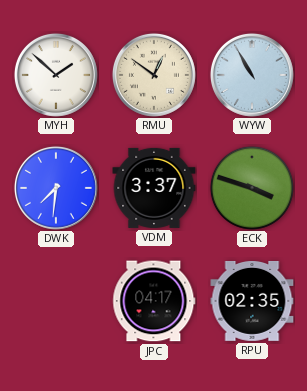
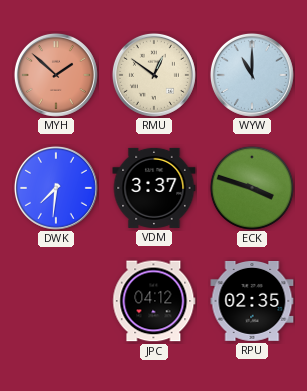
MYH dial: white -> salmon (56, 75)
WYW: 10:55 -> 11:00 (252, 75)
JPC: 04:17 -> 04:12 (154, 301)
